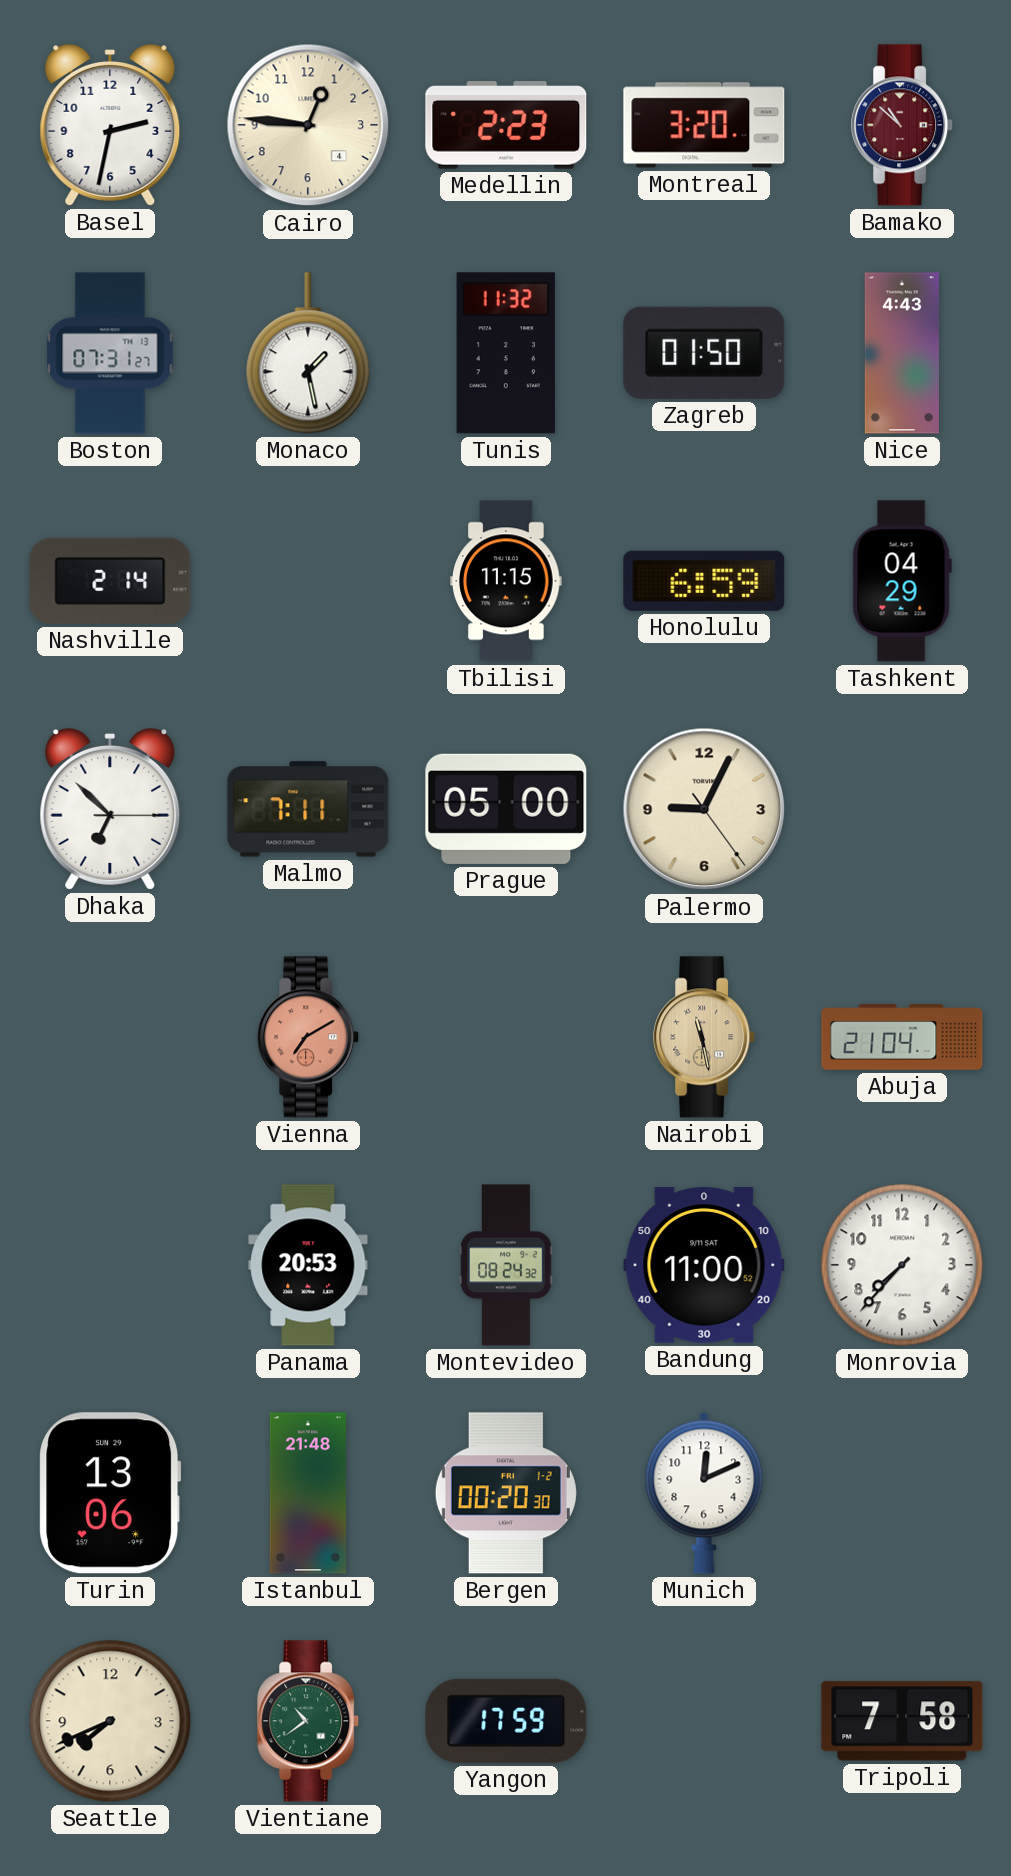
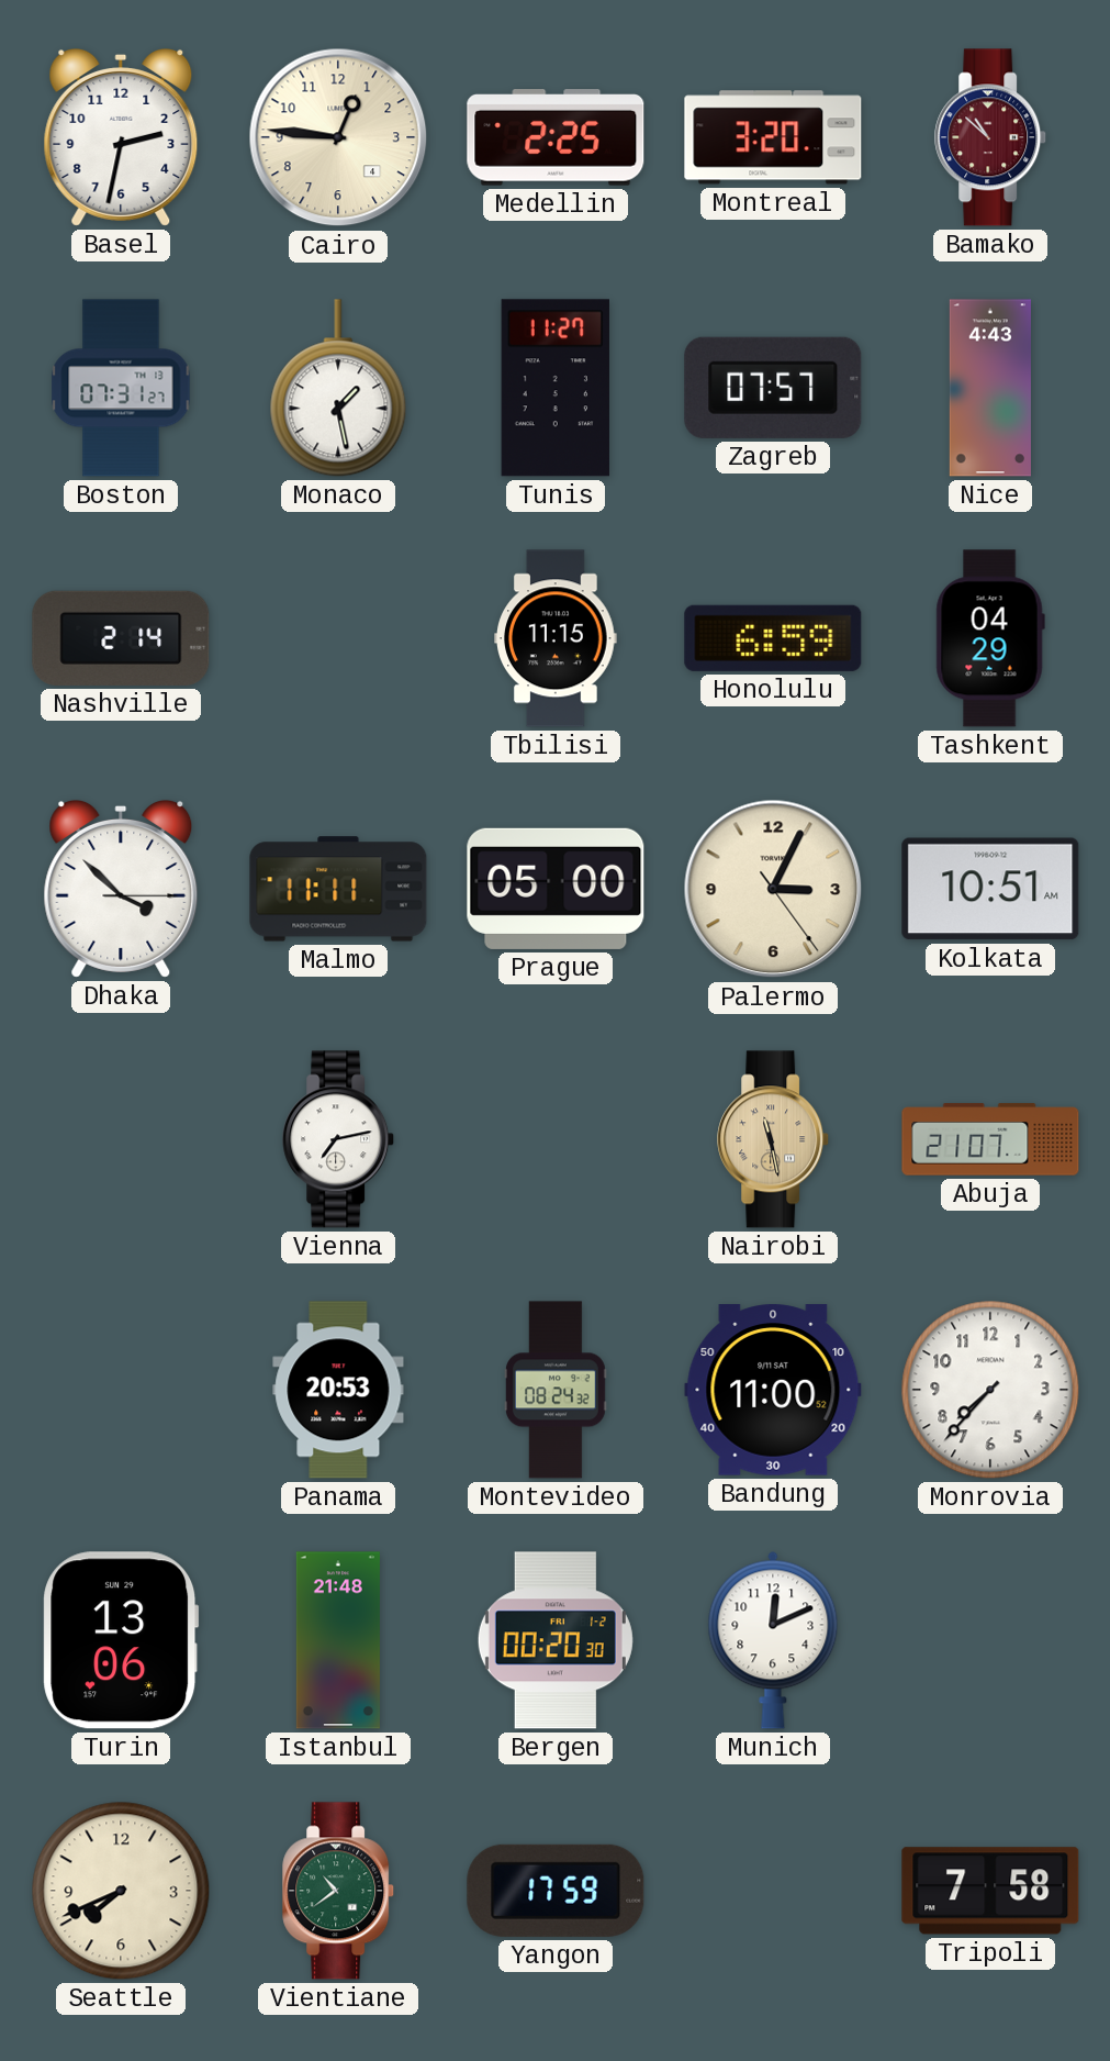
Medellin: 2:23 -> 2:25 (556, 138)
Tunis: 11:32 -> 11:27 (556, 388)
Zagreb: 01:50 -> 07:57 (773, 388)
Dhaka: 6:52 -> 3:52 (121, 890)
Malmo: 7:11 -> 11:11 (338, 889)
Palermo: 9:04 -> 3:04 (773, 889)
Kolkata: none -> 10:51 (990, 889)
Vienna: 7:10 -> 7:13 (339, 1139)
Vienna dial: salmon -> white (339, 1139)
Abuja: 21:04 -> 21:07 (990, 1139)
